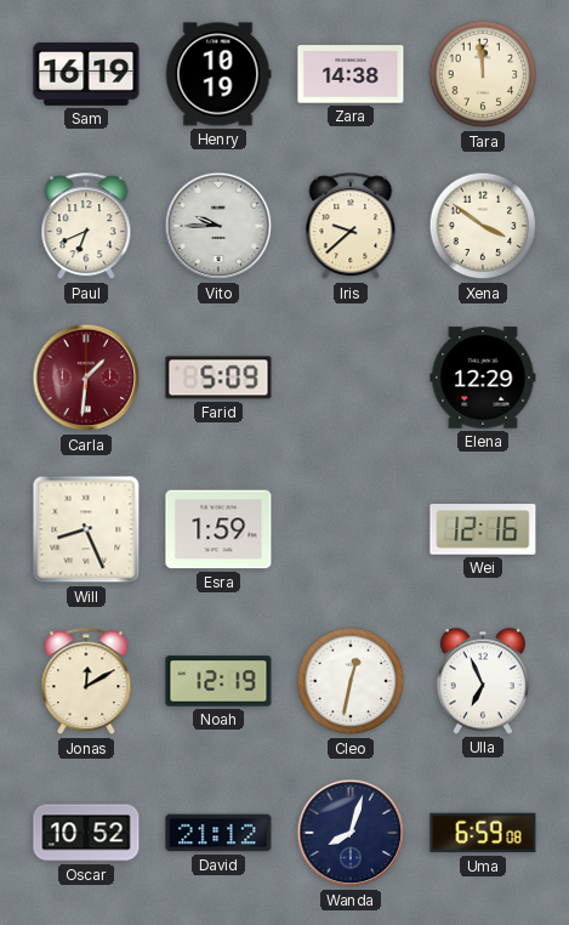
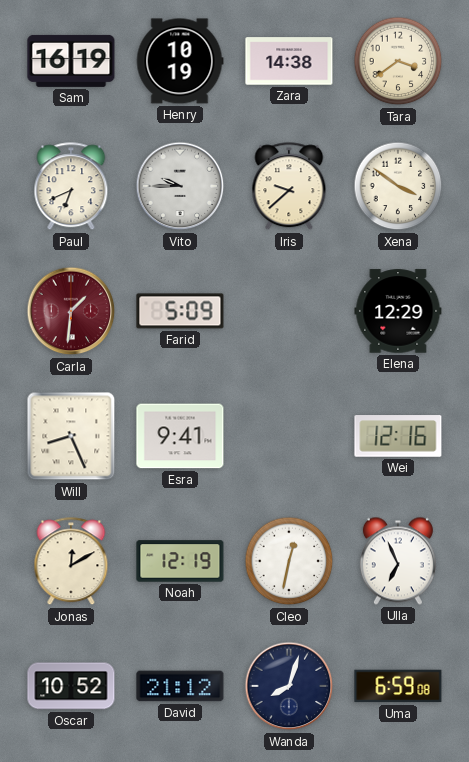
Tara: 11:59 -> 3:39 (398, 61)
Esra: 1:59 -> 9:41 (180, 436)
